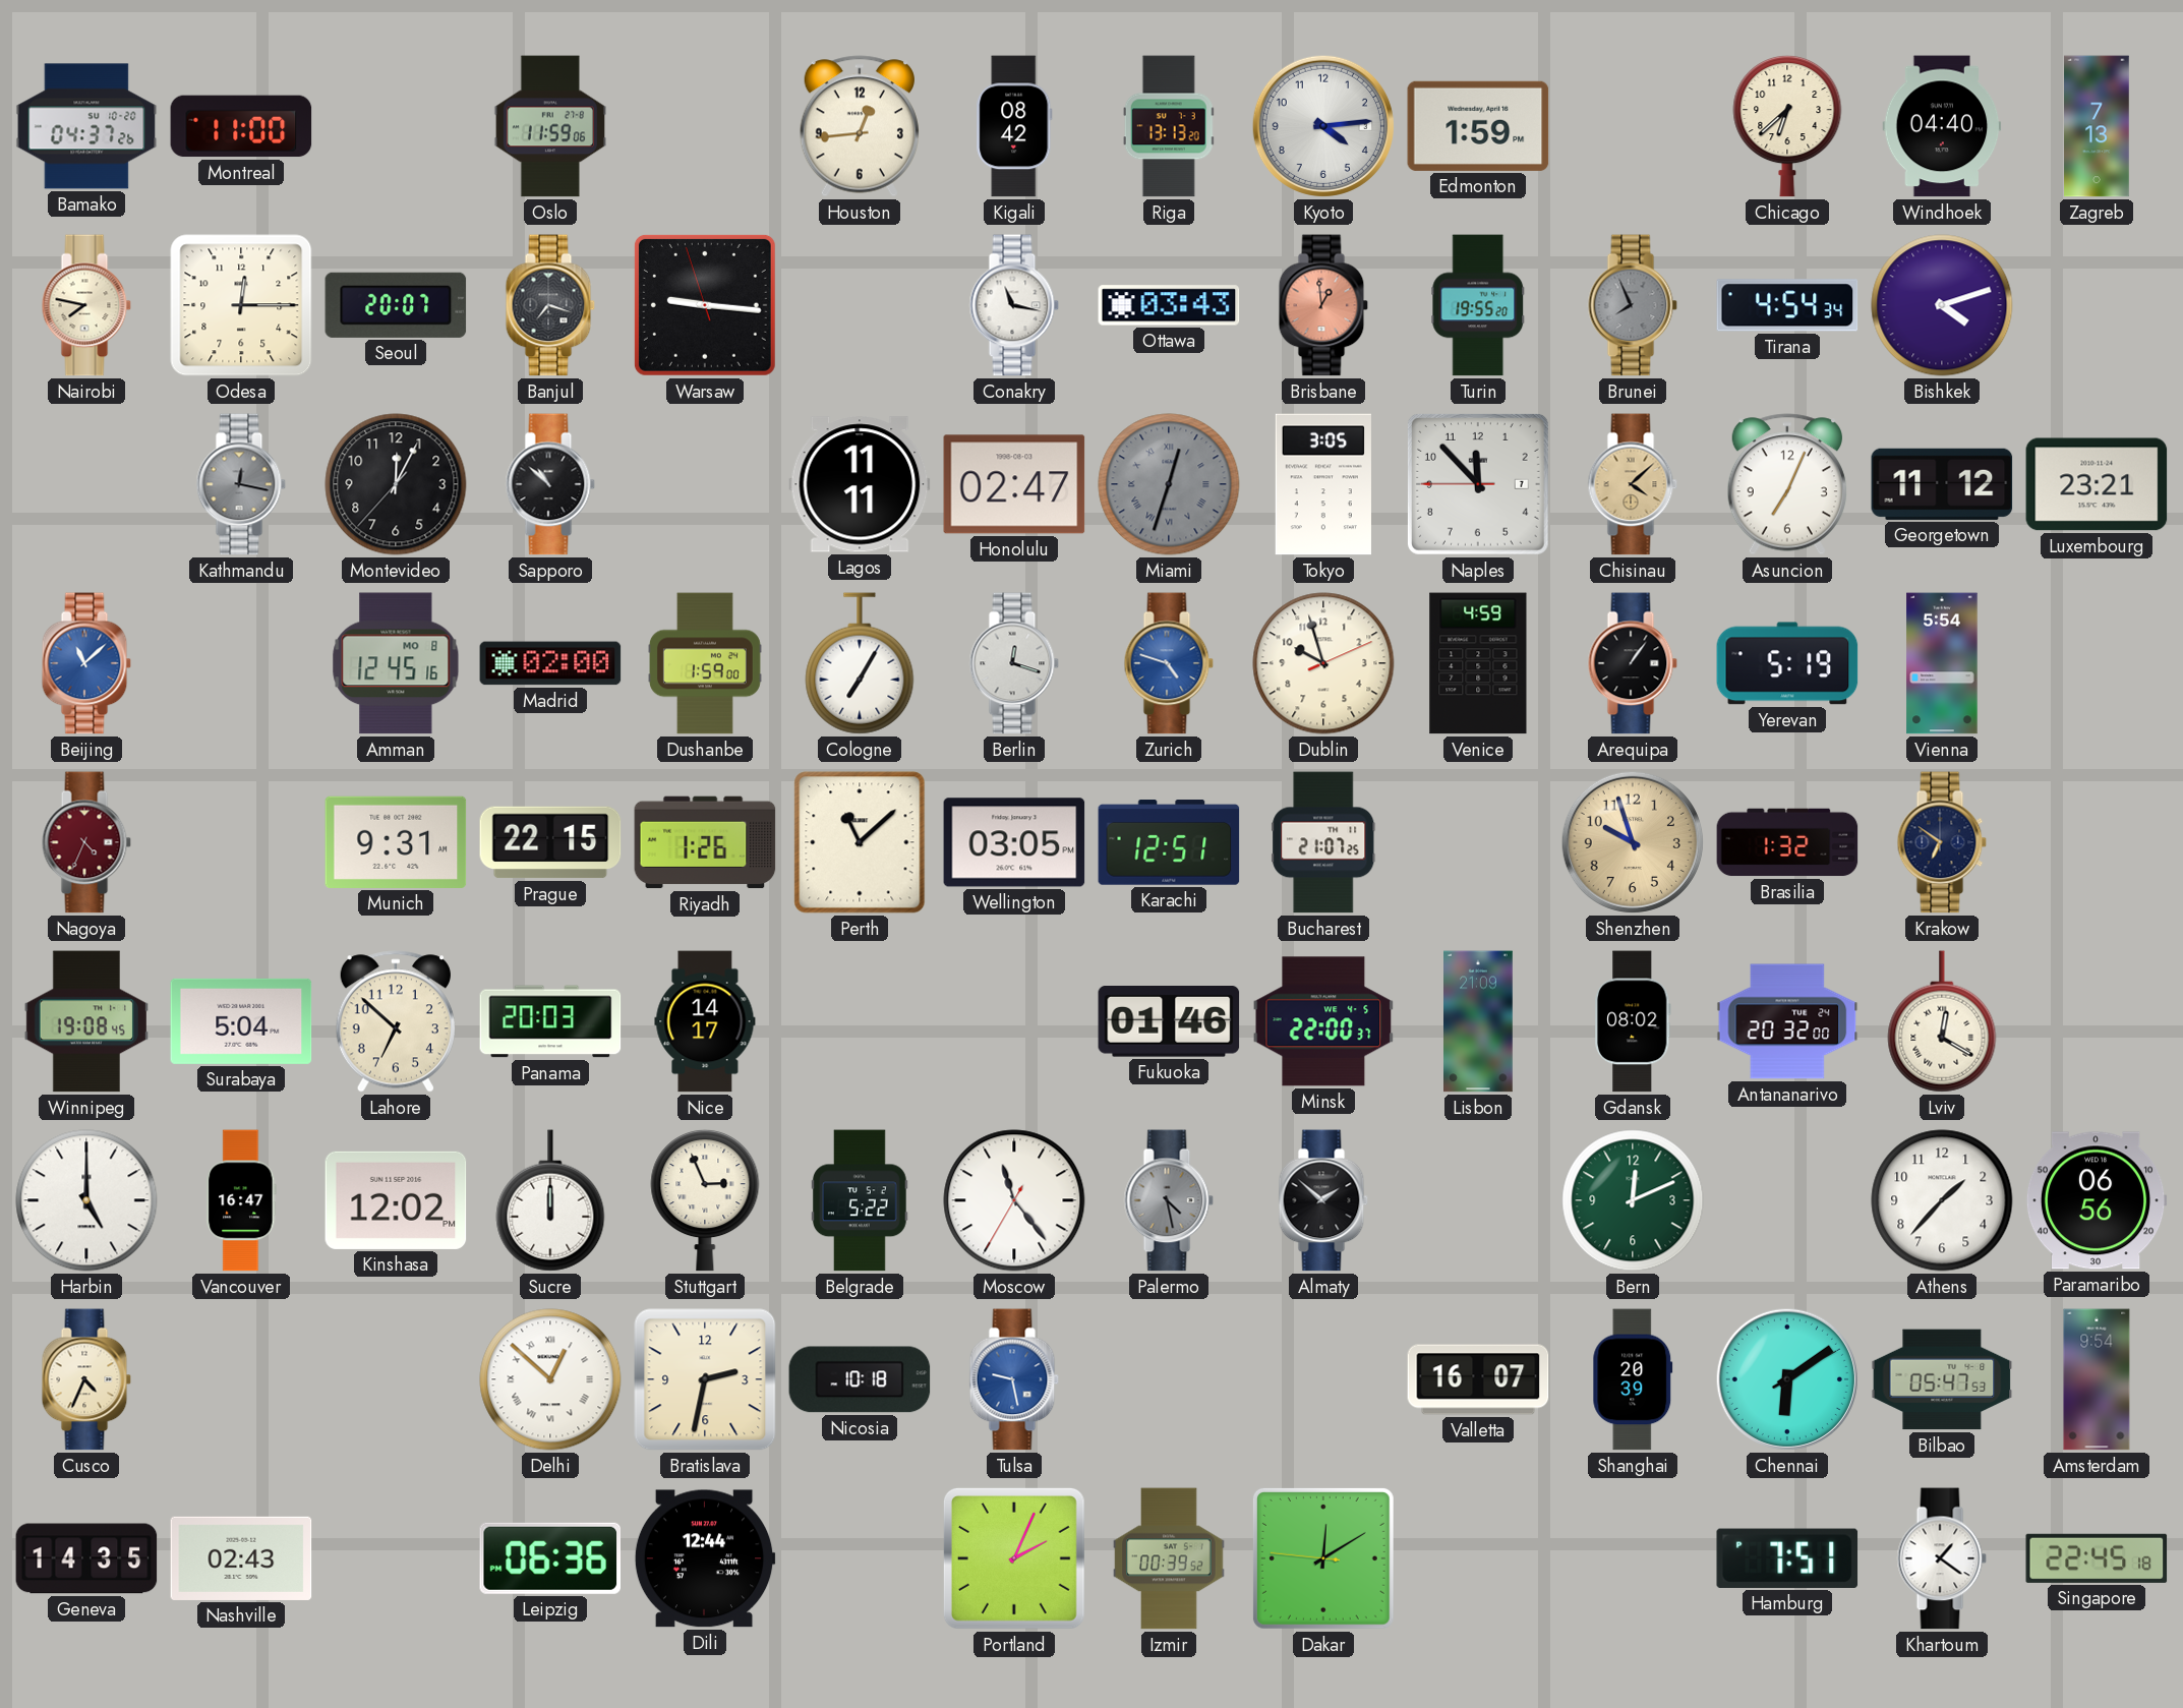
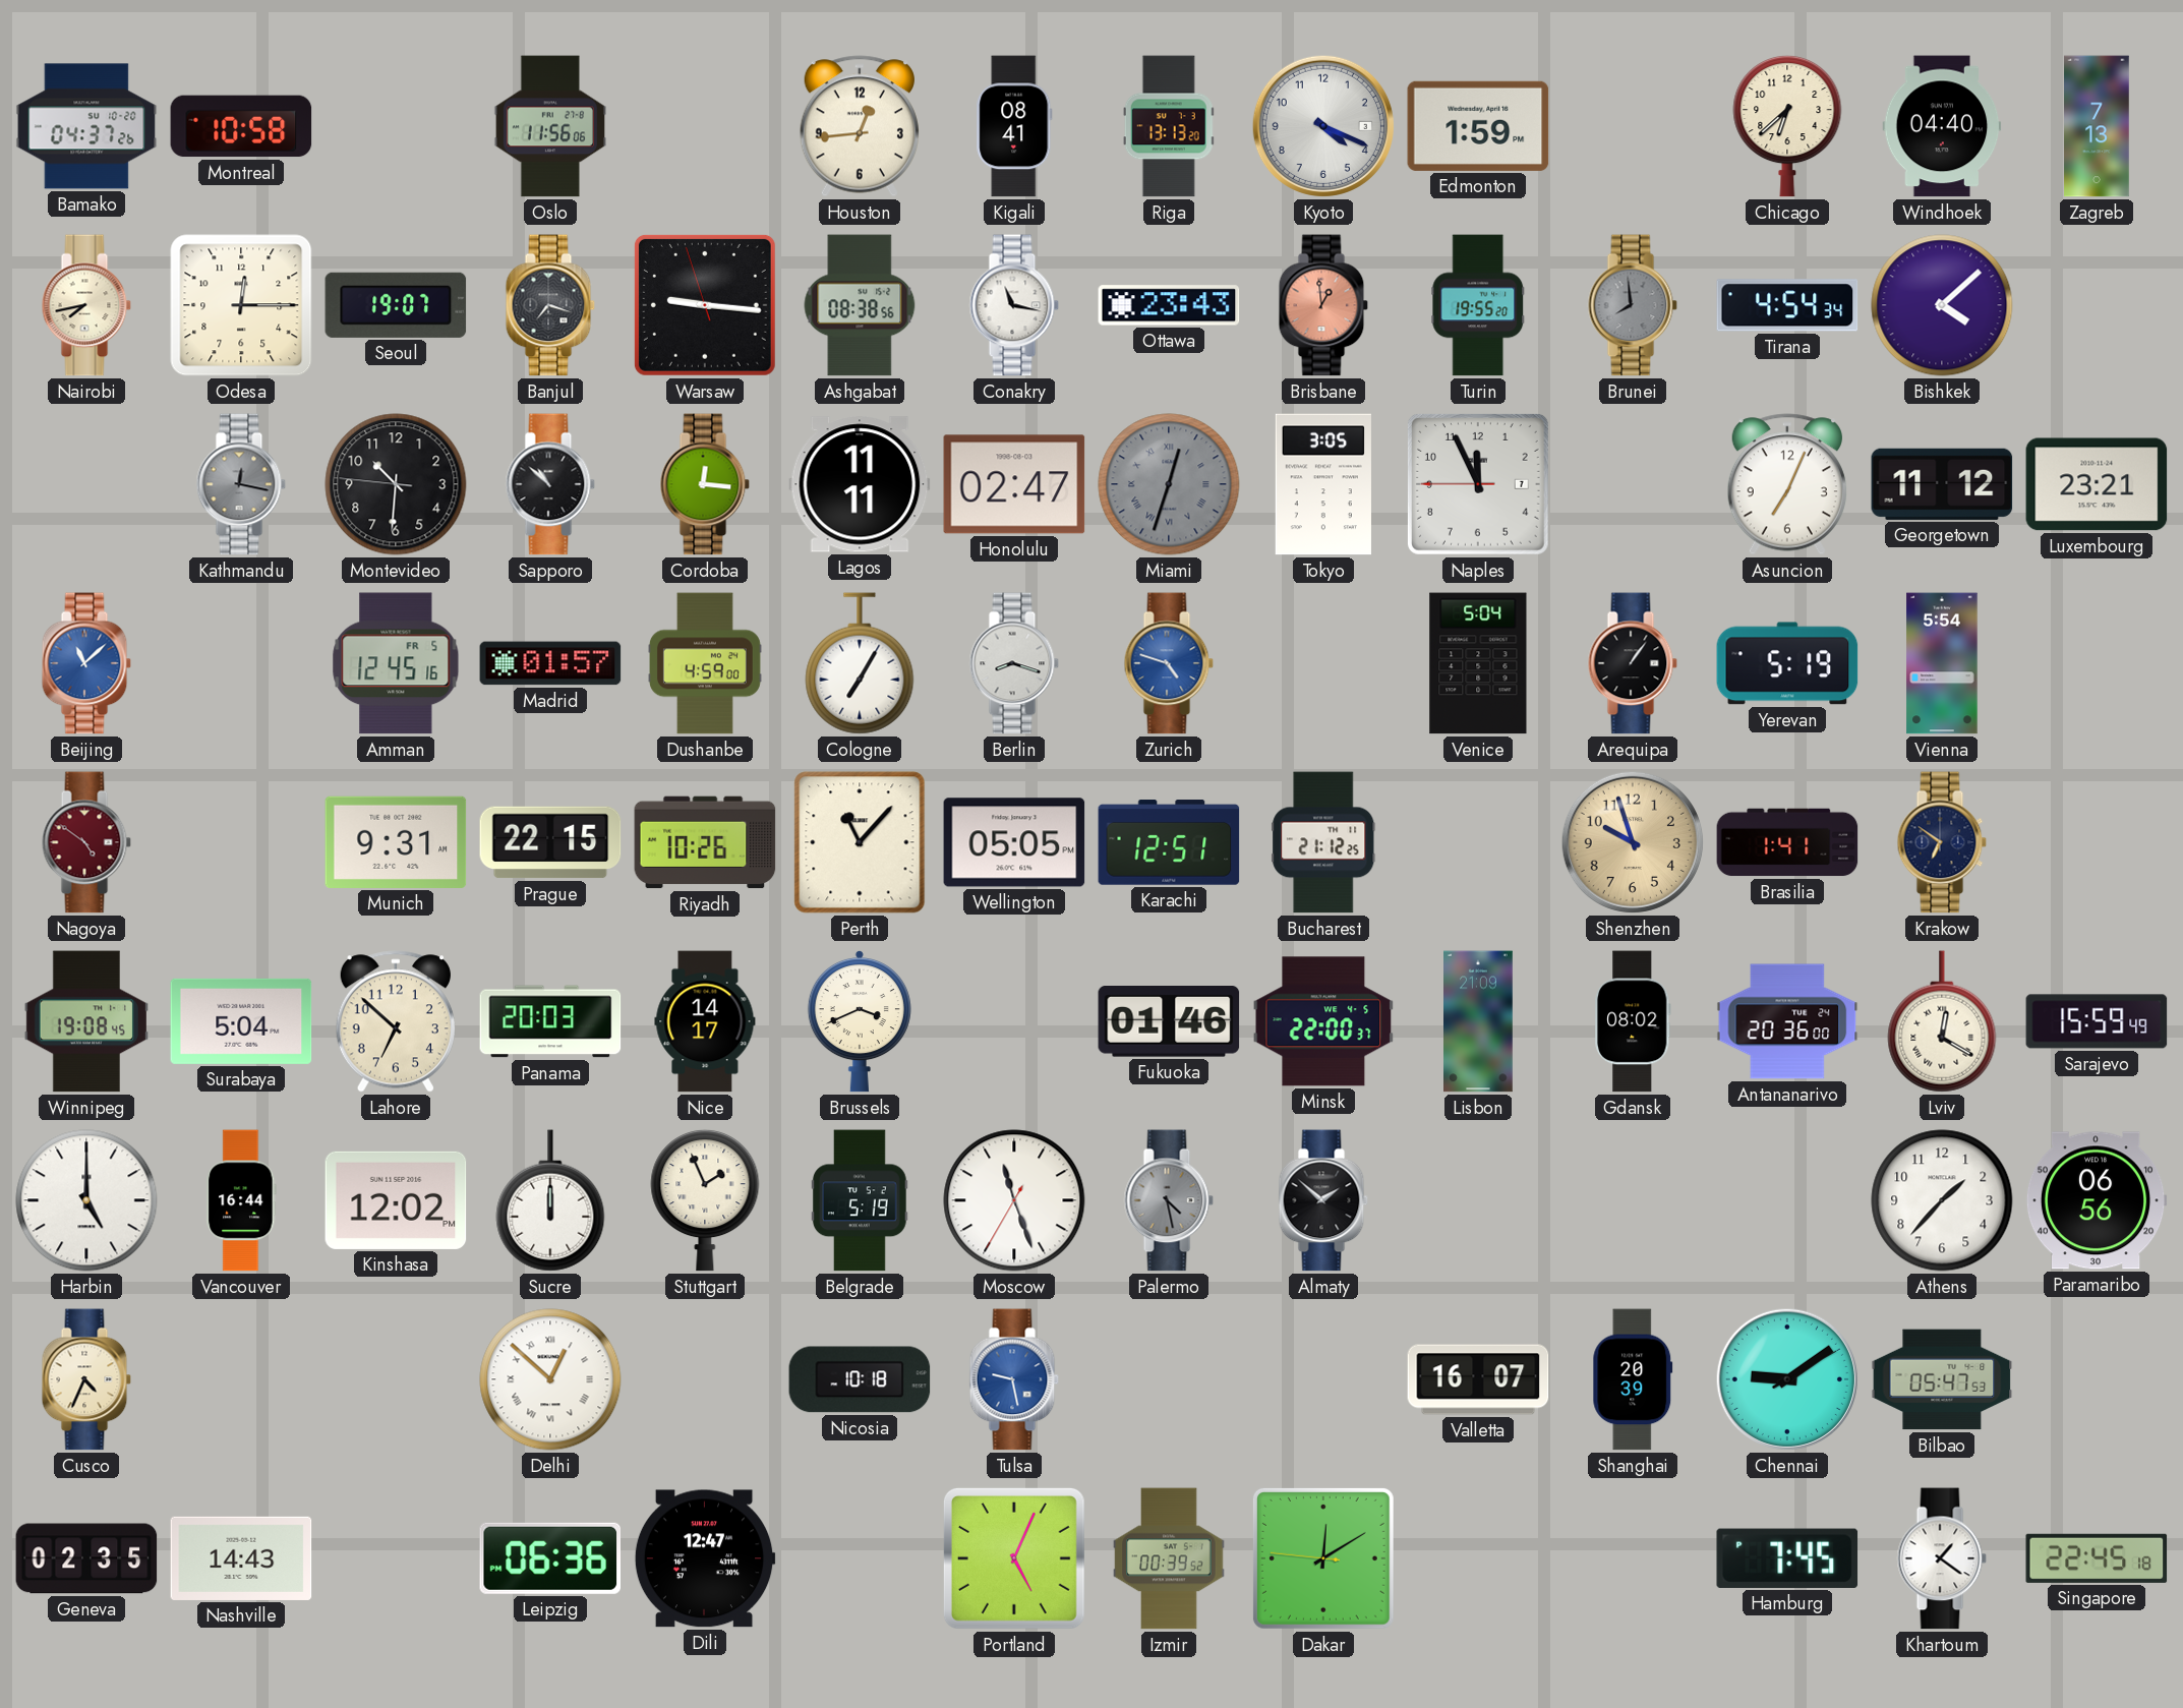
Montreal: 11:00 -> 10:58 (241, 126)
Oslo: 11:59 -> 11:56 (549, 126)
Kigali: 08:42 -> 08:41 (1014, 126)
Kyoto: 4:14 -> 4:19 (1323, 126)
Nairobi: 7:47 -> 7:43 (86, 305)
Seoul: 20:07 -> 19:07 (396, 305)
Ashgabat: none -> 08:38 (860, 305)
Ottawa: 03:43 -> 23:43 (1169, 305)
Brunei: 7:56 -> 7:59 (1633, 305)
Bishkek: 4:12 -> 4:08 (1942, 305)
Montevideo: 12:04 -> 10:30 (396, 484)
Cordoba: none -> 12:16 (705, 484)
Naples: 11:52 -> 11:55 (1478, 484)
Chisinau: 4:08 -> none (1633, 484)
Amman date: MO 8 -> FR 5 (396, 663)
Madrid: 02:00 -> 01:57 (550, 663)
Dushanbe: 1:59 -> 4:59 (705, 663)
Berlin: 12:18 -> 8:18 (1014, 663)
Dublin: 9:57 -> none (1323, 663)
Venice: 4:59 -> 5:04 (1478, 663)
Nagoya: 4:34 -> 4:51 (86, 842)
Riyadh: 1:26 -> 10:26 (705, 842)
Perth: 11:08 -> 11:07 (860, 842)
Wellington: 03:05 -> 05:05 (1014, 842)
Bucharest: 21:07 -> 21:12 (1323, 842)
Brasilia: 1:32 -> 1:41 (1787, 842)
Brussels: none -> 3:41 (860, 1021)
Antananarivo: 20:32 -> 20:36 (1787, 1021)
Sarajevo: none -> 15:59 (2097, 1021)
Vancouver: 16:47 -> 16:44 (241, 1200)
Stuttgart: 2:56 -> 1:56 (705, 1200)
Belgrade: 5:22 -> 5:19 (860, 1200)
Moscow: 11:23 -> 11:26 (1014, 1200)
Bern: 12:11 -> none (1633, 1200)
Bratislava: 2:32 -> none (705, 1379)
Chennai: 6:09 -> 9:09 (1787, 1379)
Amsterdam: 9:54 -> none (2097, 1379)
Geneva: 14:35 -> 02:35 (86, 1558)
Nashville: 02:43 -> 14:43 (241, 1558)
Dili: 12:44 -> 12:47 (705, 1558)
Portland: 2:04 -> 5:04 (1014, 1558)
Hamburg: 7:51 -> 7:45 (1787, 1558)
